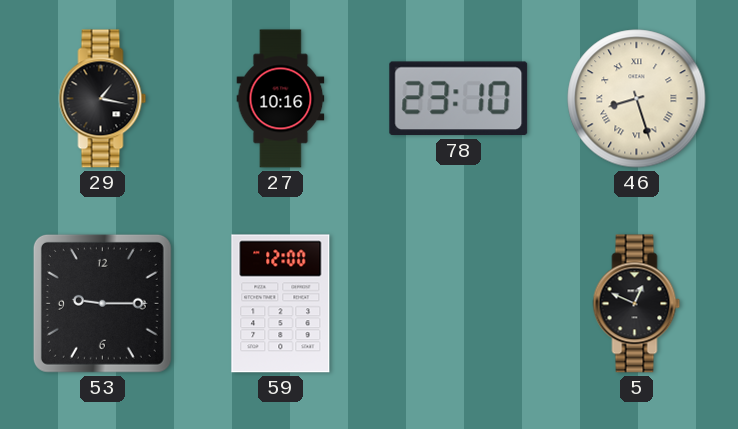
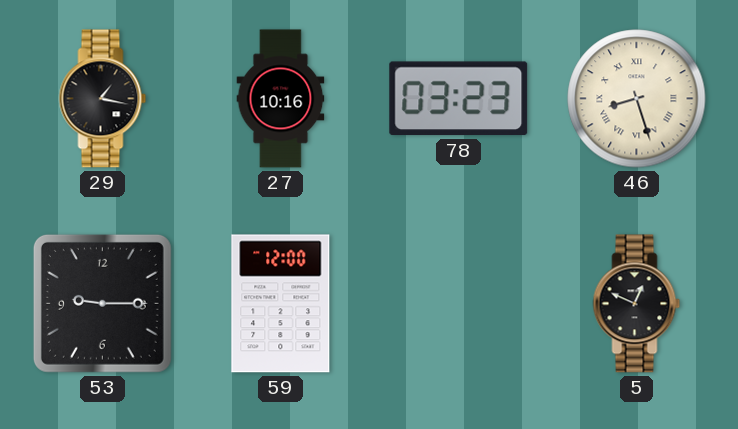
78: 23:10 -> 03:23 (459, 99)
